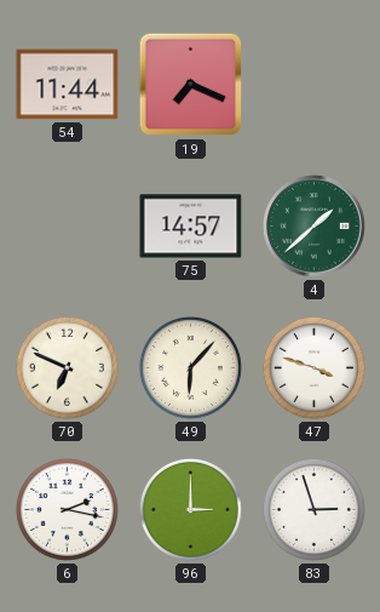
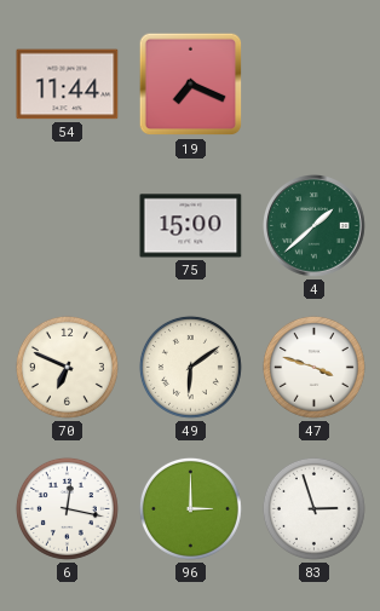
75: 14:57 -> 15:00 (191, 226)
49: 6:07 -> 6:09 (190, 367)
6: 2:17 -> 12:17 (67, 508)
